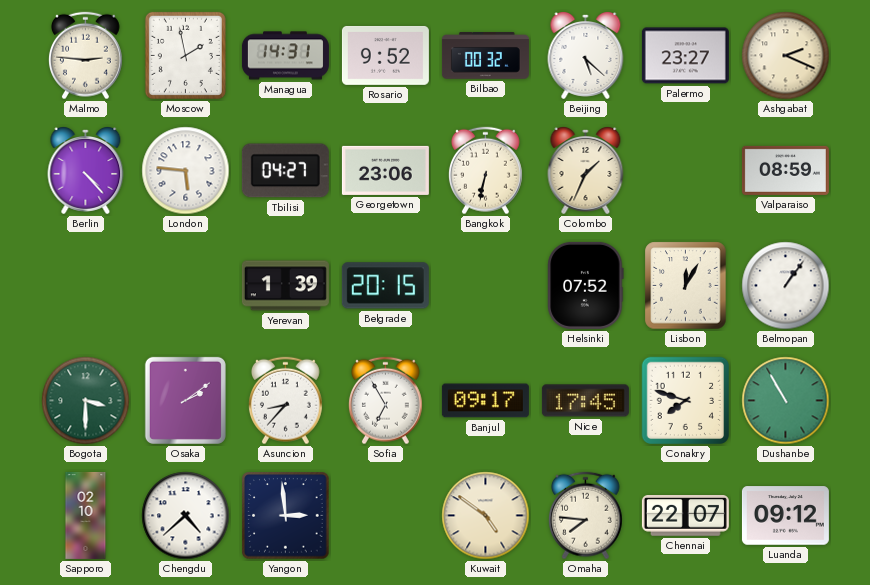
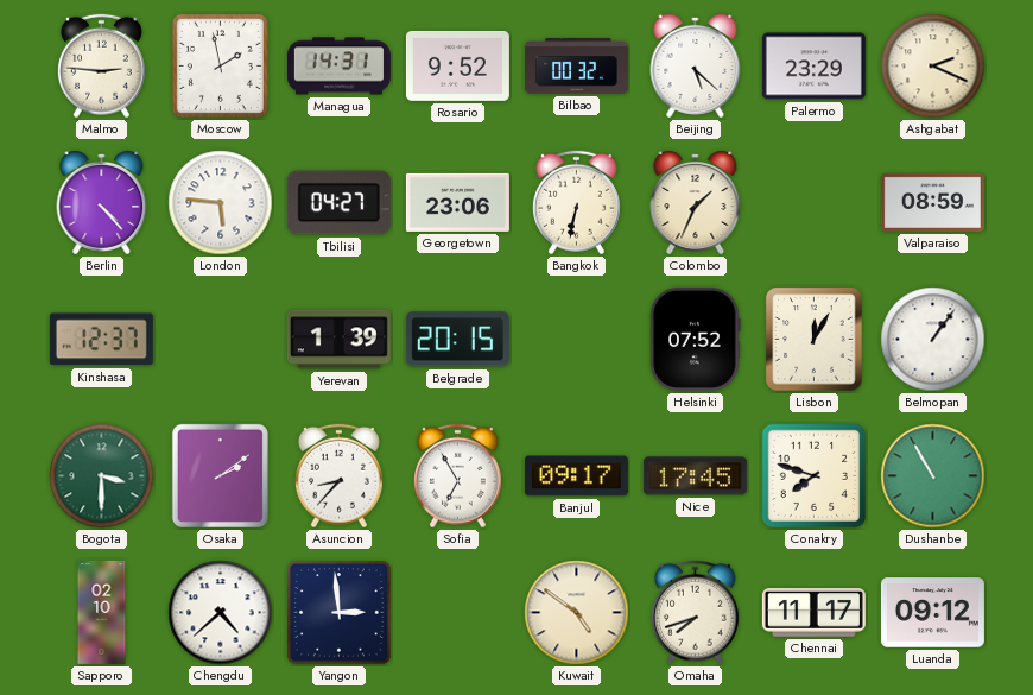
Palermo: 23:27 -> 23:29 (813, 67)
Kinshasa: none -> 12:37 (101, 340)
Omaha: 7:46 -> 7:42 (695, 613)
Chennai: 22:07 -> 11:17 (813, 613)
